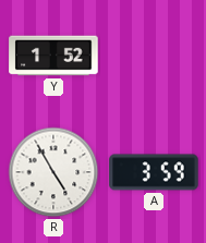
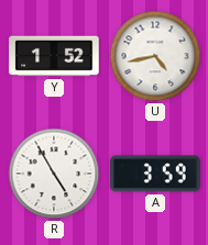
U: none -> 4:43 (155, 56)
